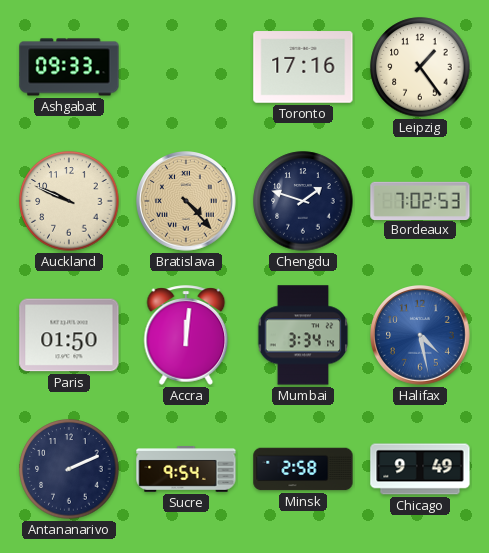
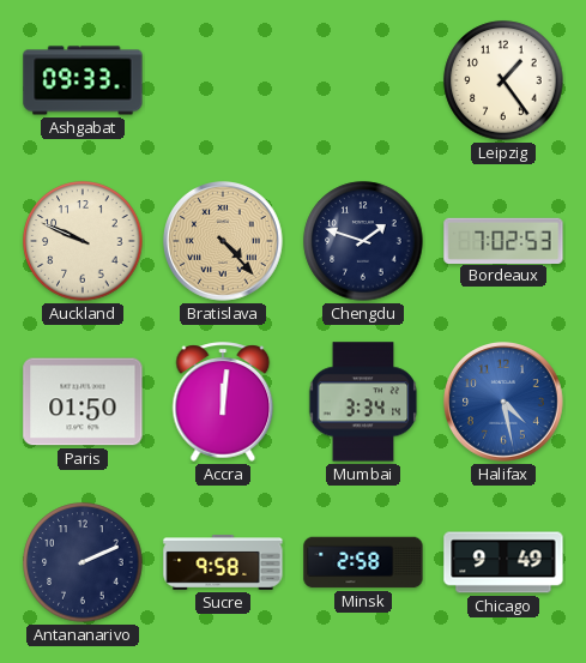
Toronto: 17:16 -> none (303, 67)
Sucre: 9:54 -> 9:58 (223, 563)
